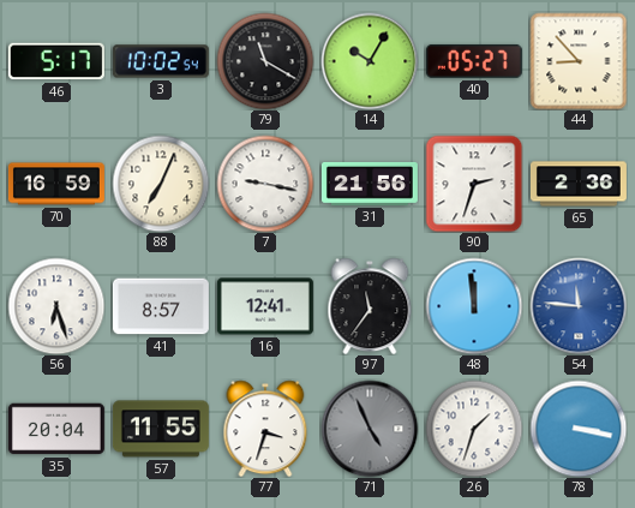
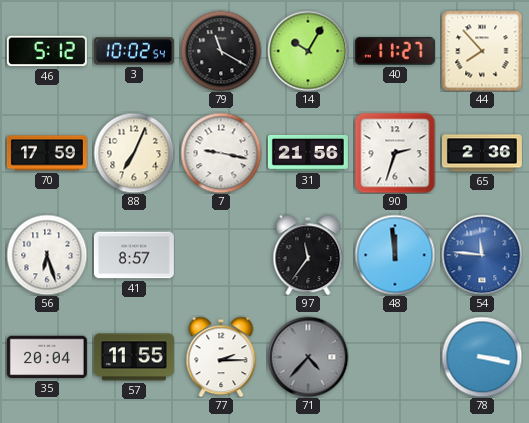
46: 5:17 -> 5:12 (47, 51)
40: 05:27 -> 11:27 (395, 51)
44: 8:53 -> 7:53 (482, 51)
70: 16:59 -> 17:59 (47, 153)
16: 12:41 -> none (265, 306)
77: 3:33 -> 2:15 (221, 357)
71: 4:56 -> 4:37 (308, 357)
26: 1:33 -> none (474, 429)
